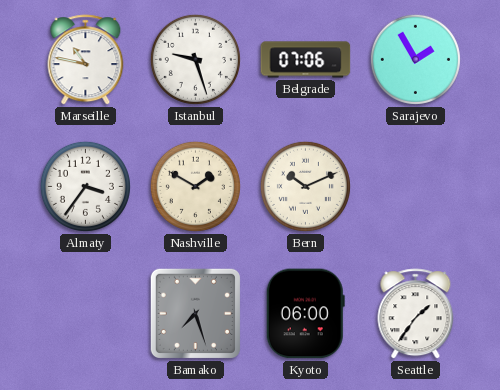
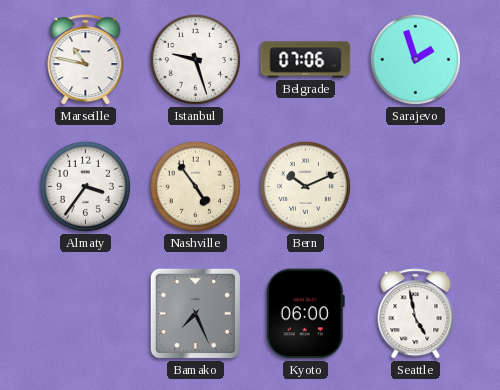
Sarajevo: 1:55 -> 1:57 (415, 59)
Nashville: 1:50 -> 4:54 (195, 186)
Bamako: 7:27 -> 7:26 (195, 313)
Seattle: 1:36 -> 4:58 (416, 314)
